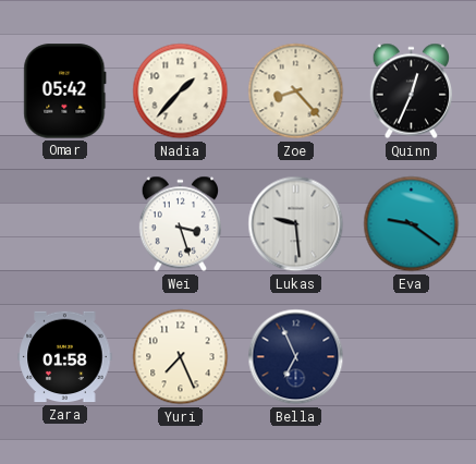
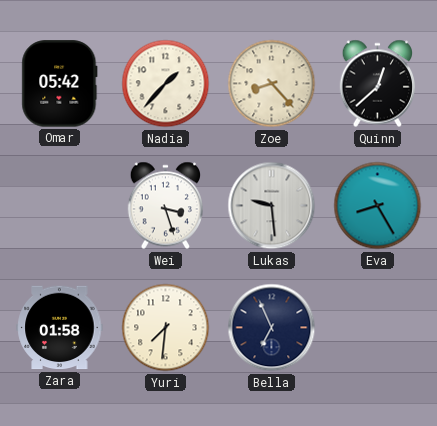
Quinn: 12:34 -> 12:38 (377, 84)
Eva: 9:21 -> 8:25 (378, 206)
Yuri: 7:26 -> 7:31 (166, 328)
